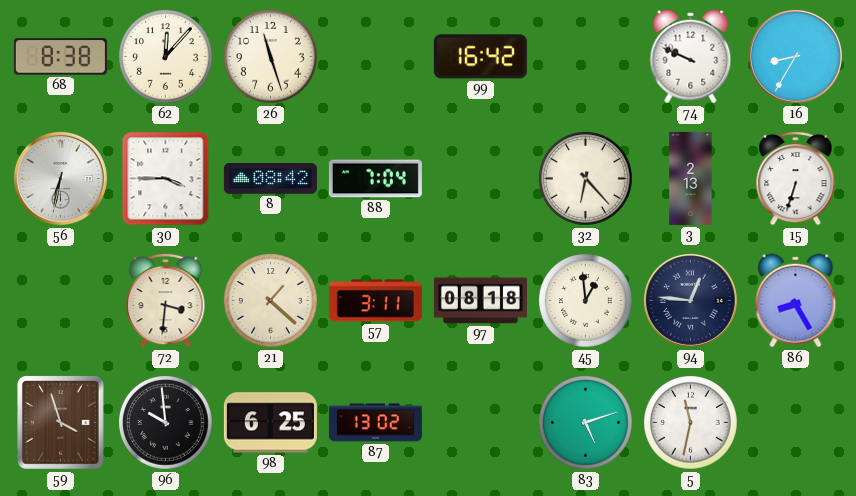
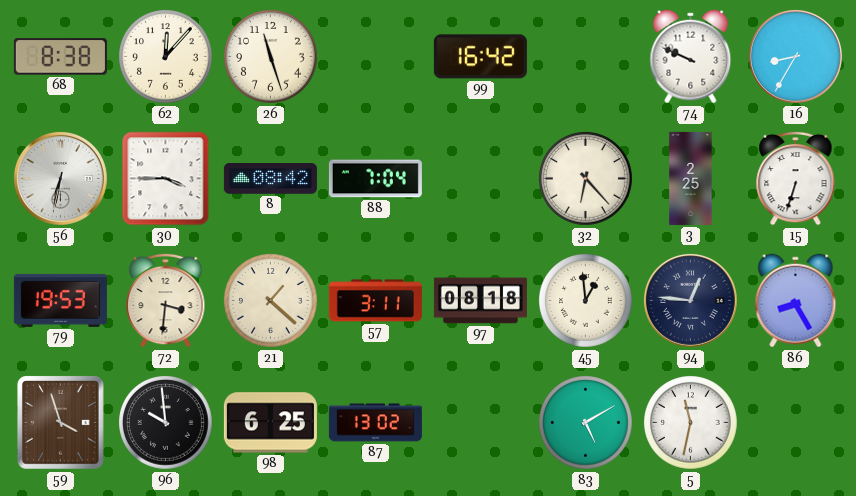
3: 2:13 -> 2:25 (691, 178)
79: none -> 19:53 (60, 300)
83: 5:12 -> 5:10 (586, 423)
